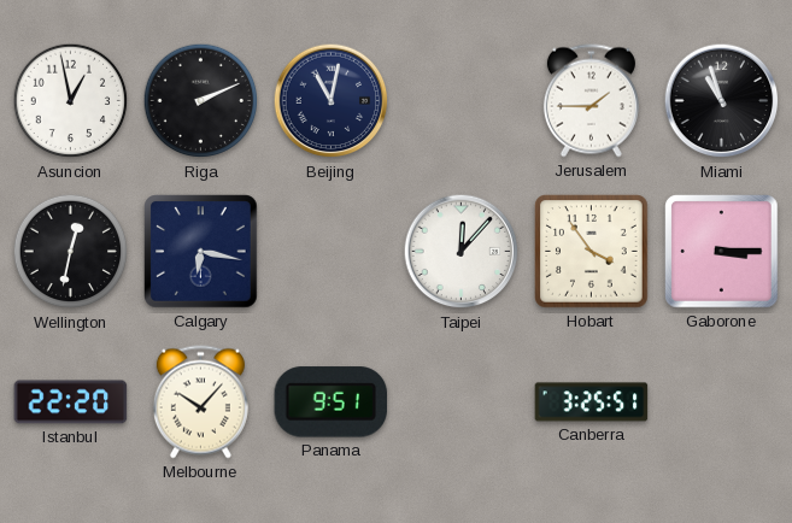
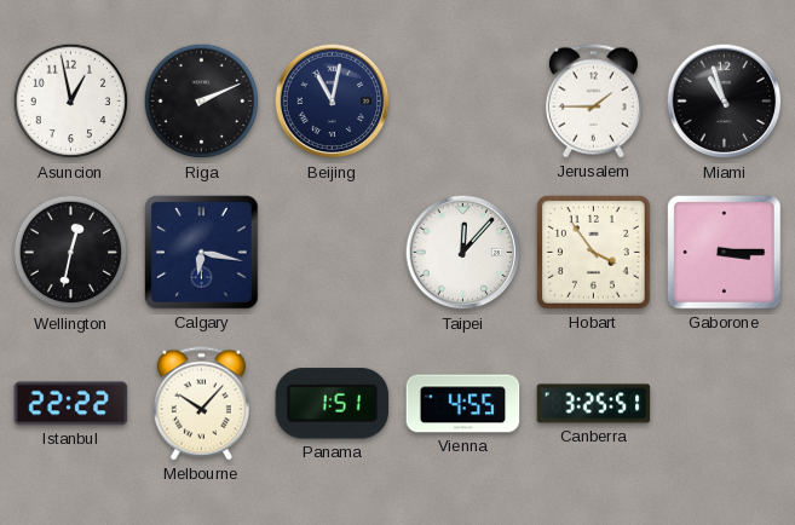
Istanbul: 22:20 -> 22:22 (71, 404)
Panama: 9:51 -> 1:51 (333, 404)
Vienna: none -> 4:55 (463, 404)
